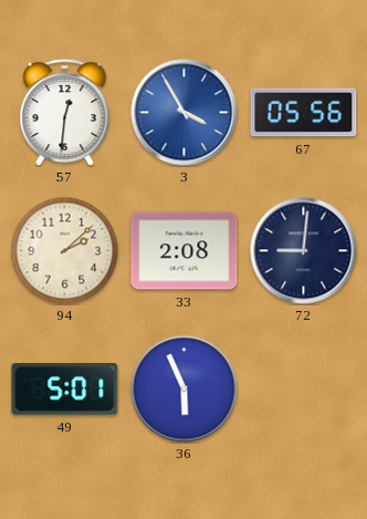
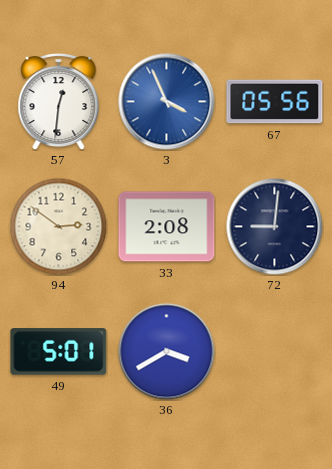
3: 3:55 -> 3:56 (167, 102)
94: 2:08 -> 2:51 (58, 226)
36: 5:56 -> 3:40 (167, 352)
